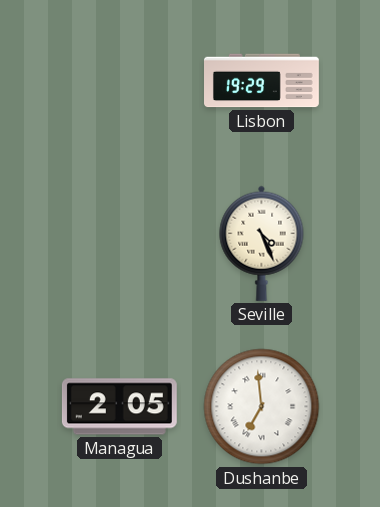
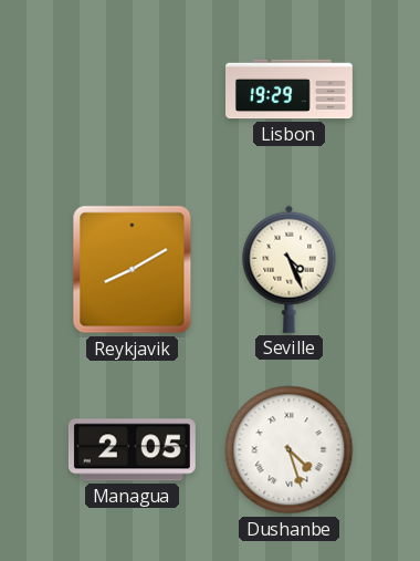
Reykjavik: none -> 8:10 (133, 270)
Dushanbe: 6:59 -> 4:27 (290, 450)
